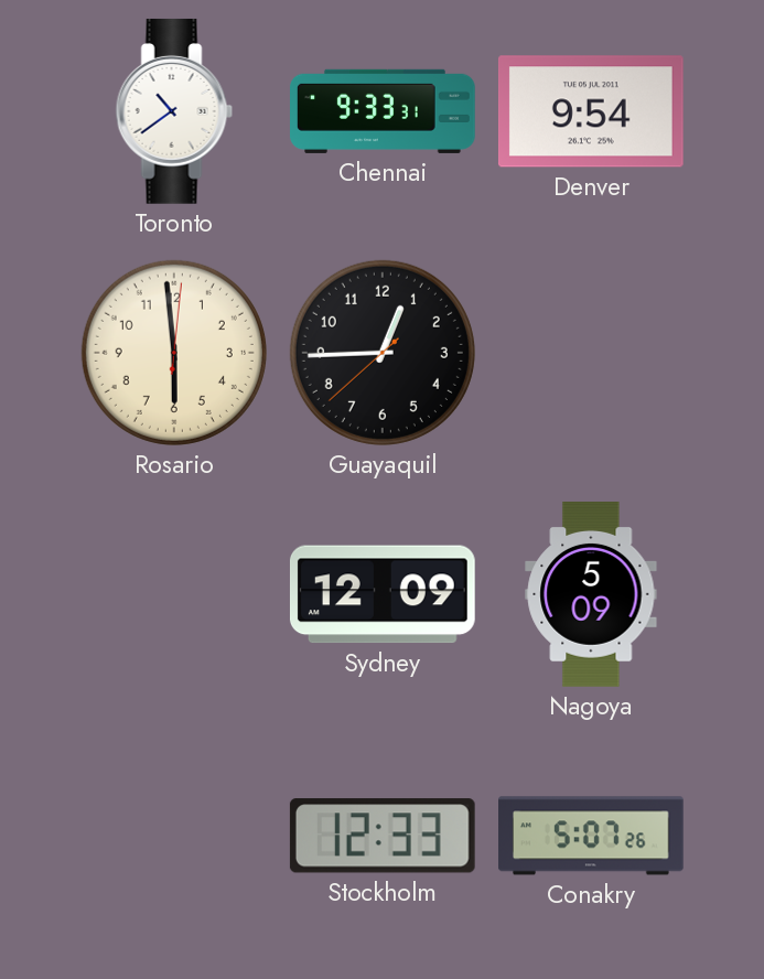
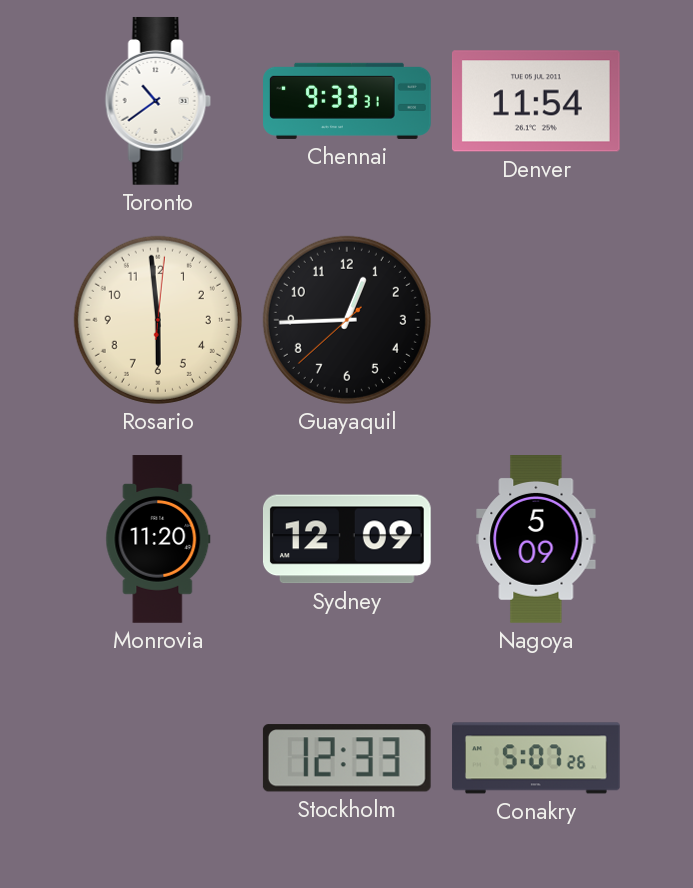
Denver: 9:54 -> 11:54 (536, 101)
Monrovia: none -> 11:20 (158, 539)
